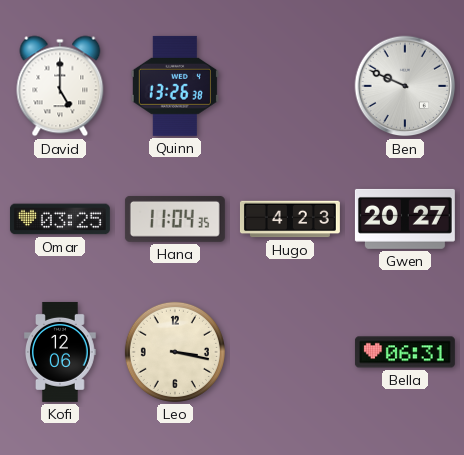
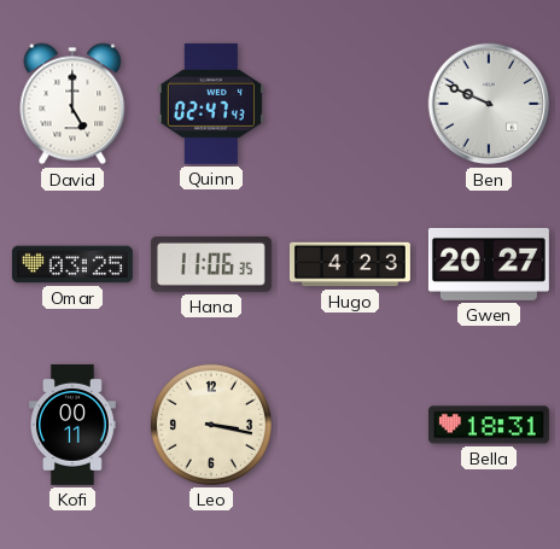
Quinn: 13:26 -> 02:47 (211, 104)
Hana: 11:04 -> 11:06 (211, 264)
Kofi: 12:06 -> 00:11 (74, 425)
Bella: 06:31 -> 18:31 (489, 425)
